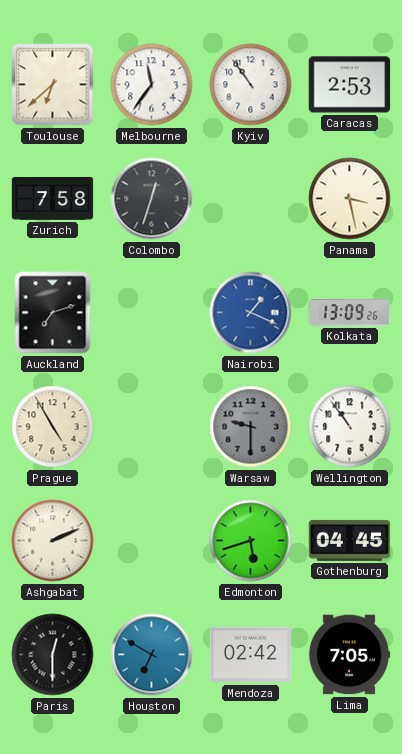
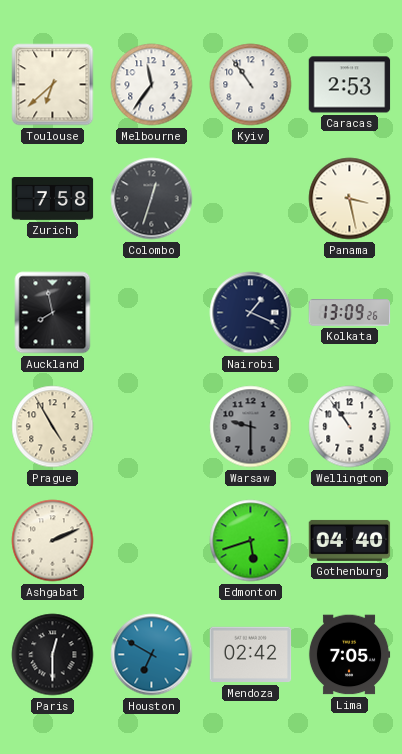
Auckland: 7:12 -> 7:58 (53, 313)
Nairobi dial: blue -> navy (251, 313)
Gothenburg: 04:45 -> 04:40 (350, 540)
